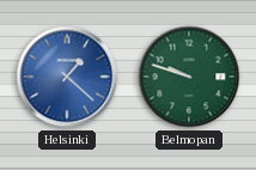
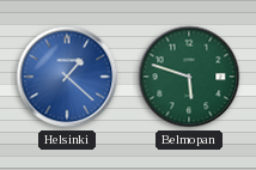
Belmopan: 9:48 -> 5:48 (189, 77)
